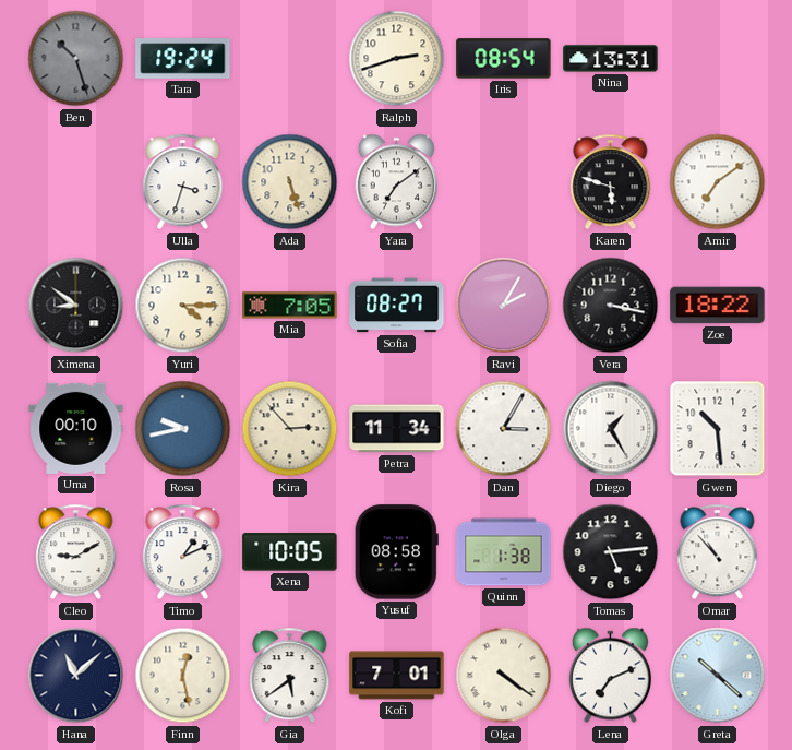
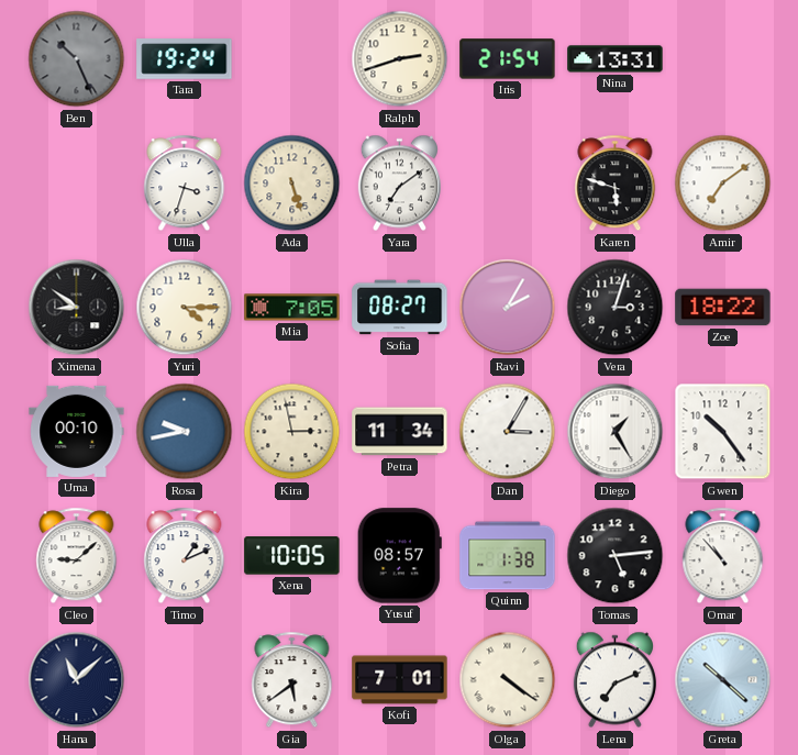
Ben: 10:27 -> 10:26 (77, 59)
Iris: 08:54 -> 21:54 (508, 59)
Vera: 3:17 -> 3:03 (616, 308)
Kira: 2:53 -> 2:58 (292, 432)
Gwen: 10:29 -> 10:24 (723, 432)
Cleo: 9:10 -> 9:08 (77, 556)
Yusuf: 08:58 -> 08:57 (399, 556)
Finn: 12:28 -> none (183, 676)
